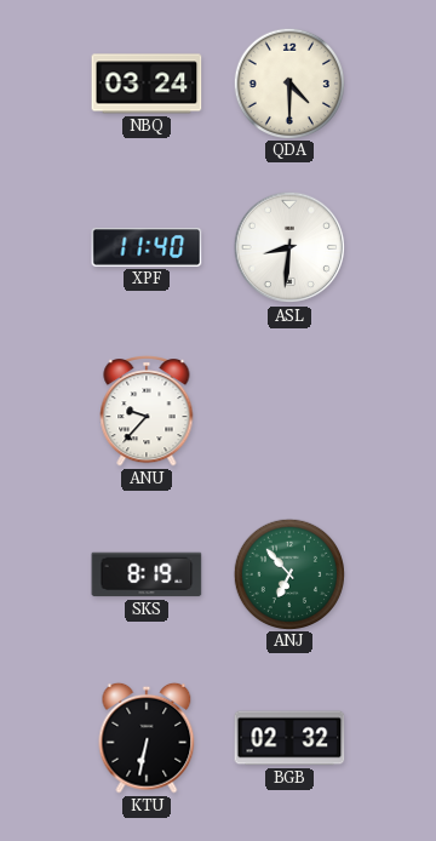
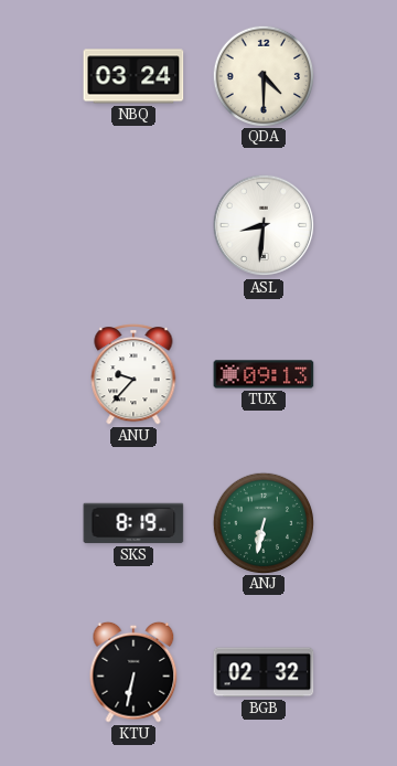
XPF: 11:40 -> none (147, 248)
TUX: none -> 09:13 (264, 374)
ANJ: 6:53 -> 6:32 (262, 522)
